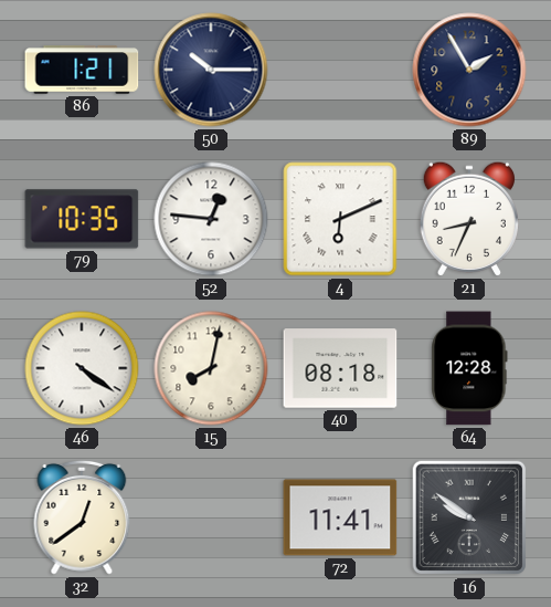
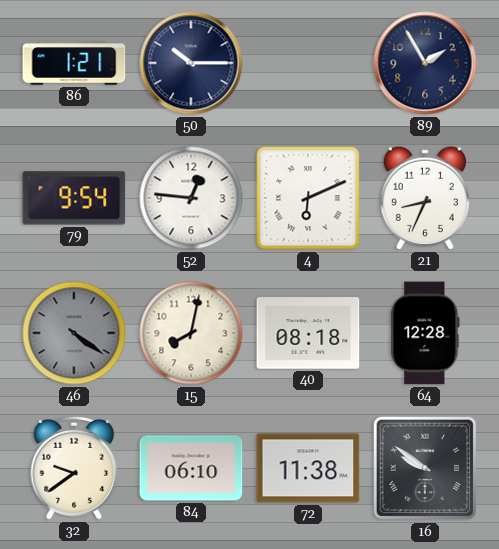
79: 10:35 -> 9:54 (74, 198)
46 dial: white -> grey (74, 333)
32: 12:39 -> 9:39 (74, 468)
84: none -> 06:10 (191, 468)
72: 11:41 -> 11:38 (308, 468)
